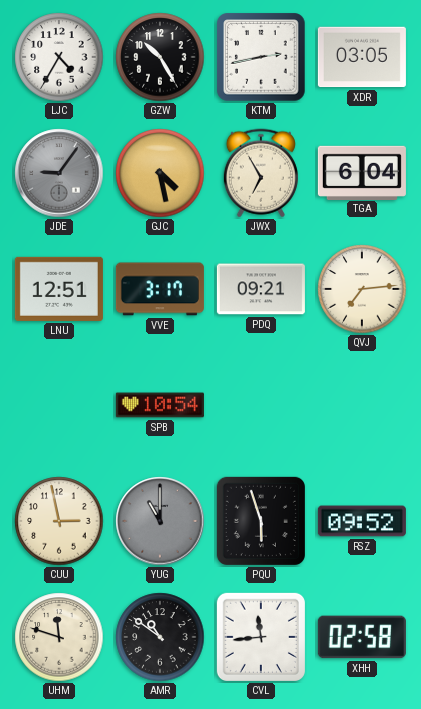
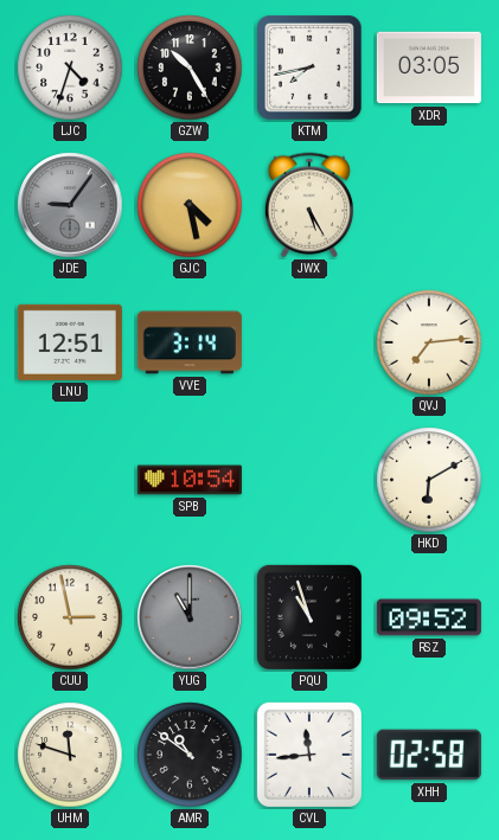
LJC: 4:35 -> 4:33 (70, 68)
KTM: 2:43 -> 7:43 (309, 68)
JWX: 6:55 -> 5:25 (309, 205)
TGA: 6:04 -> none (362, 172)
VVE: 3:17 -> 3:14 (190, 342)
PDQ: 09:21 -> none (261, 289)
HKD: none -> 6:10 (429, 480)
PQU: 5:57 -> 10:57 (309, 617)
